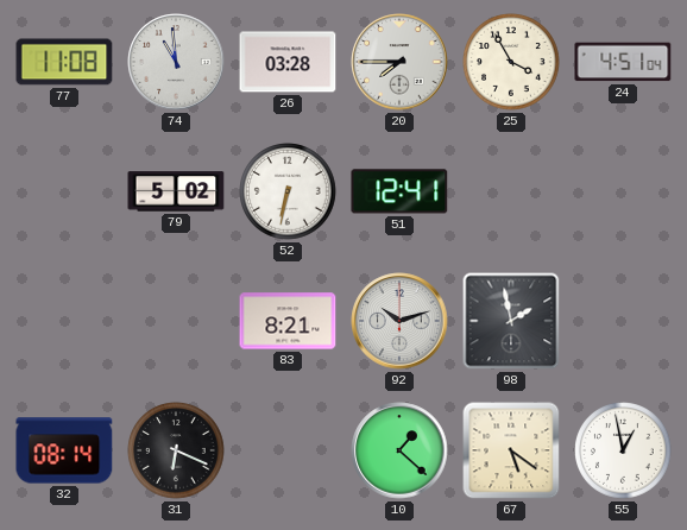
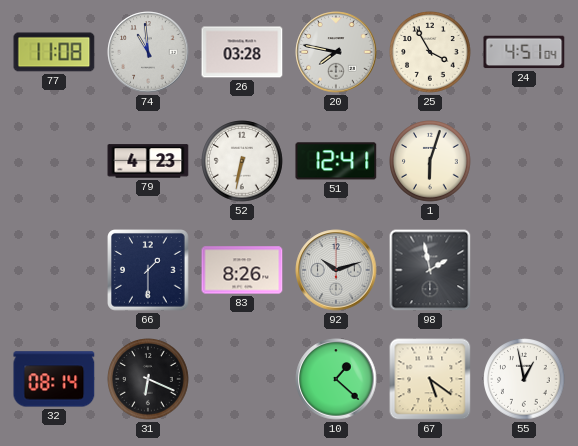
20: 7:45 -> 7:47 (336, 52)
79: 5:02 -> 4:23 (148, 161)
1: none -> 6:03 (430, 161)
66: none -> 1:30 (148, 270)
83: 8:21 -> 8:26 (242, 270)
